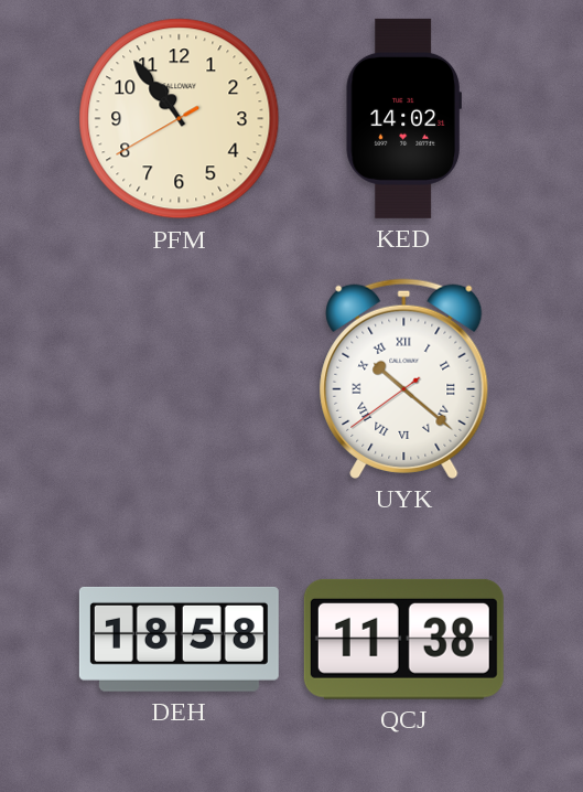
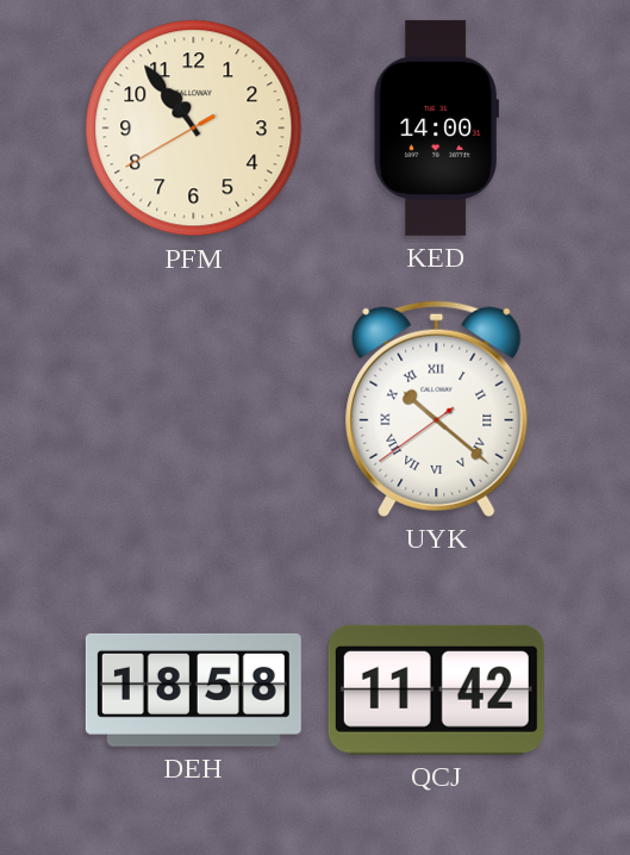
KED: 14:02 -> 14:00 (436, 127)
QCJ: 11:38 -> 11:42 (436, 689)
